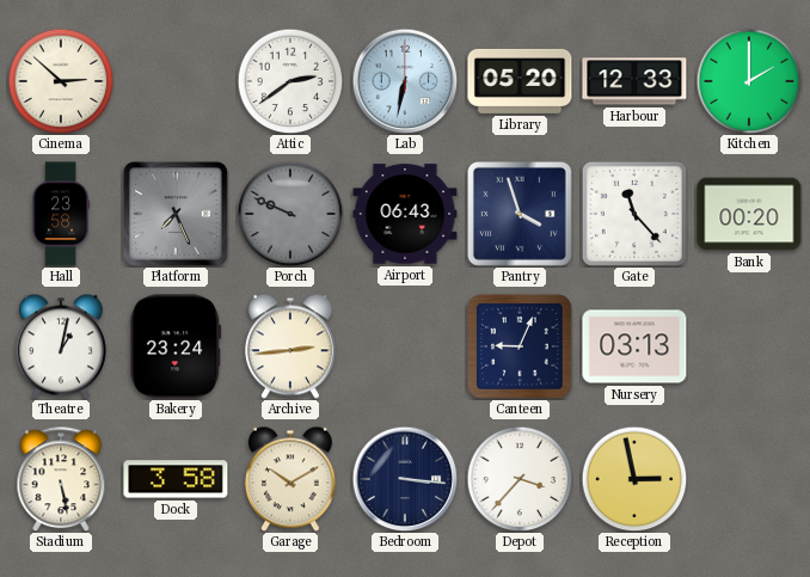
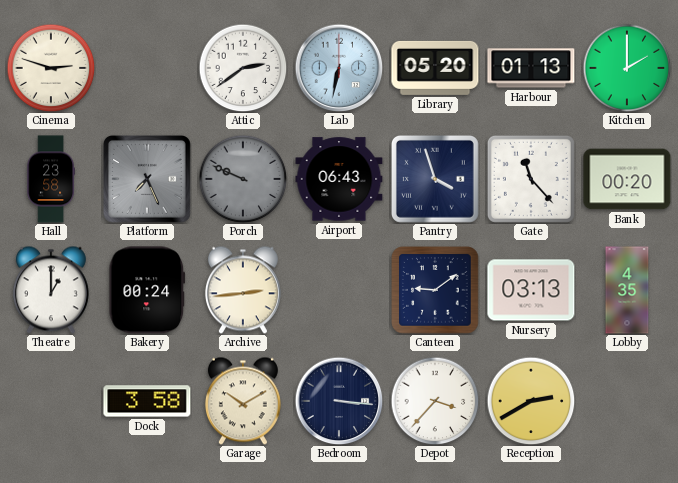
Cinema: 2:52 -> 2:48 (51, 68)
Harbour: 12:33 -> 01:13 (531, 68)
Theatre: 1:02 -> 1:00 (51, 290)
Bakery: 23:24 -> 00:24 (147, 290)
Canteen: 9:04 -> 9:09 (435, 290)
Lobby: none -> 4:35 (627, 290)
Stadium: 5:28 -> none (61, 479)
Reception: 2:58 -> 2:40 (531, 401)
